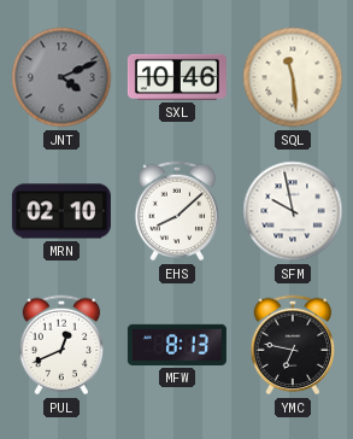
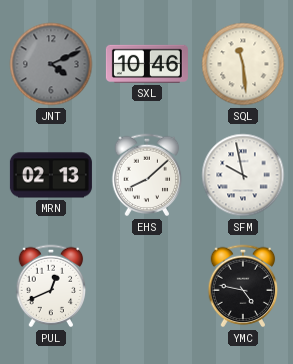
MRN: 02:10 -> 02:13 (51, 175)
MFW: 8:13 -> none (177, 345)
YMC: 6:47 -> 4:47 (243, 286)
